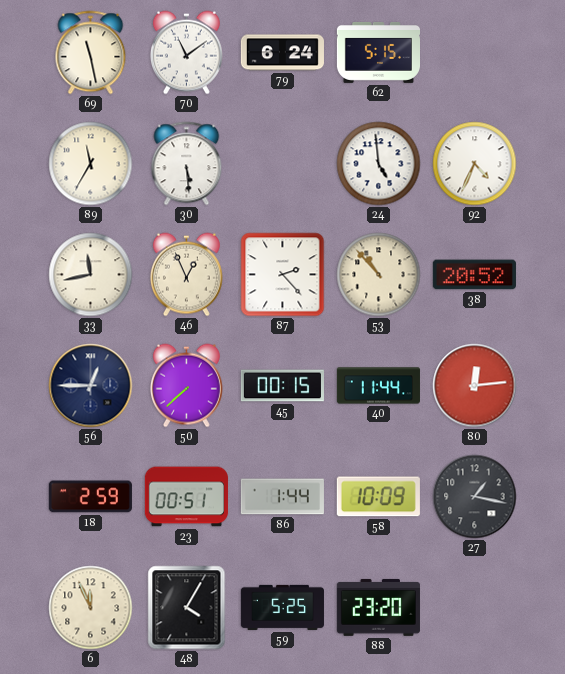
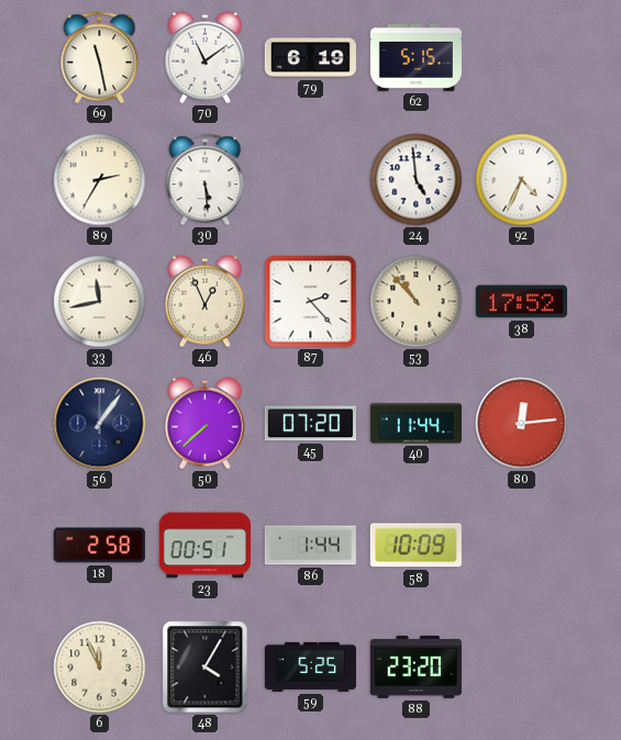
79: 6:24 -> 6:19 (310, 58)
89: 11:35 -> 2:35 (100, 180)
38: 20:52 -> 17:52 (521, 302)
56: 12:45 -> 1:06 (100, 424)
45: 00:15 -> 07:20 (310, 424)
18: 2:59 -> 2:58 (99, 546)
27: 1:17 -> none (475, 497)
